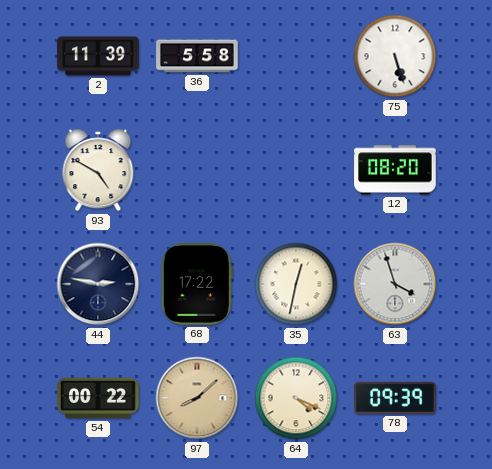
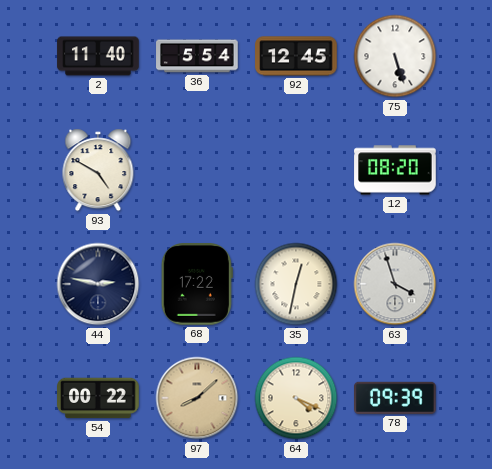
2: 11:39 -> 11:40 (98, 56)
36: 5:58 -> 5:54 (197, 56)
92: none -> 12:45 (296, 56)
